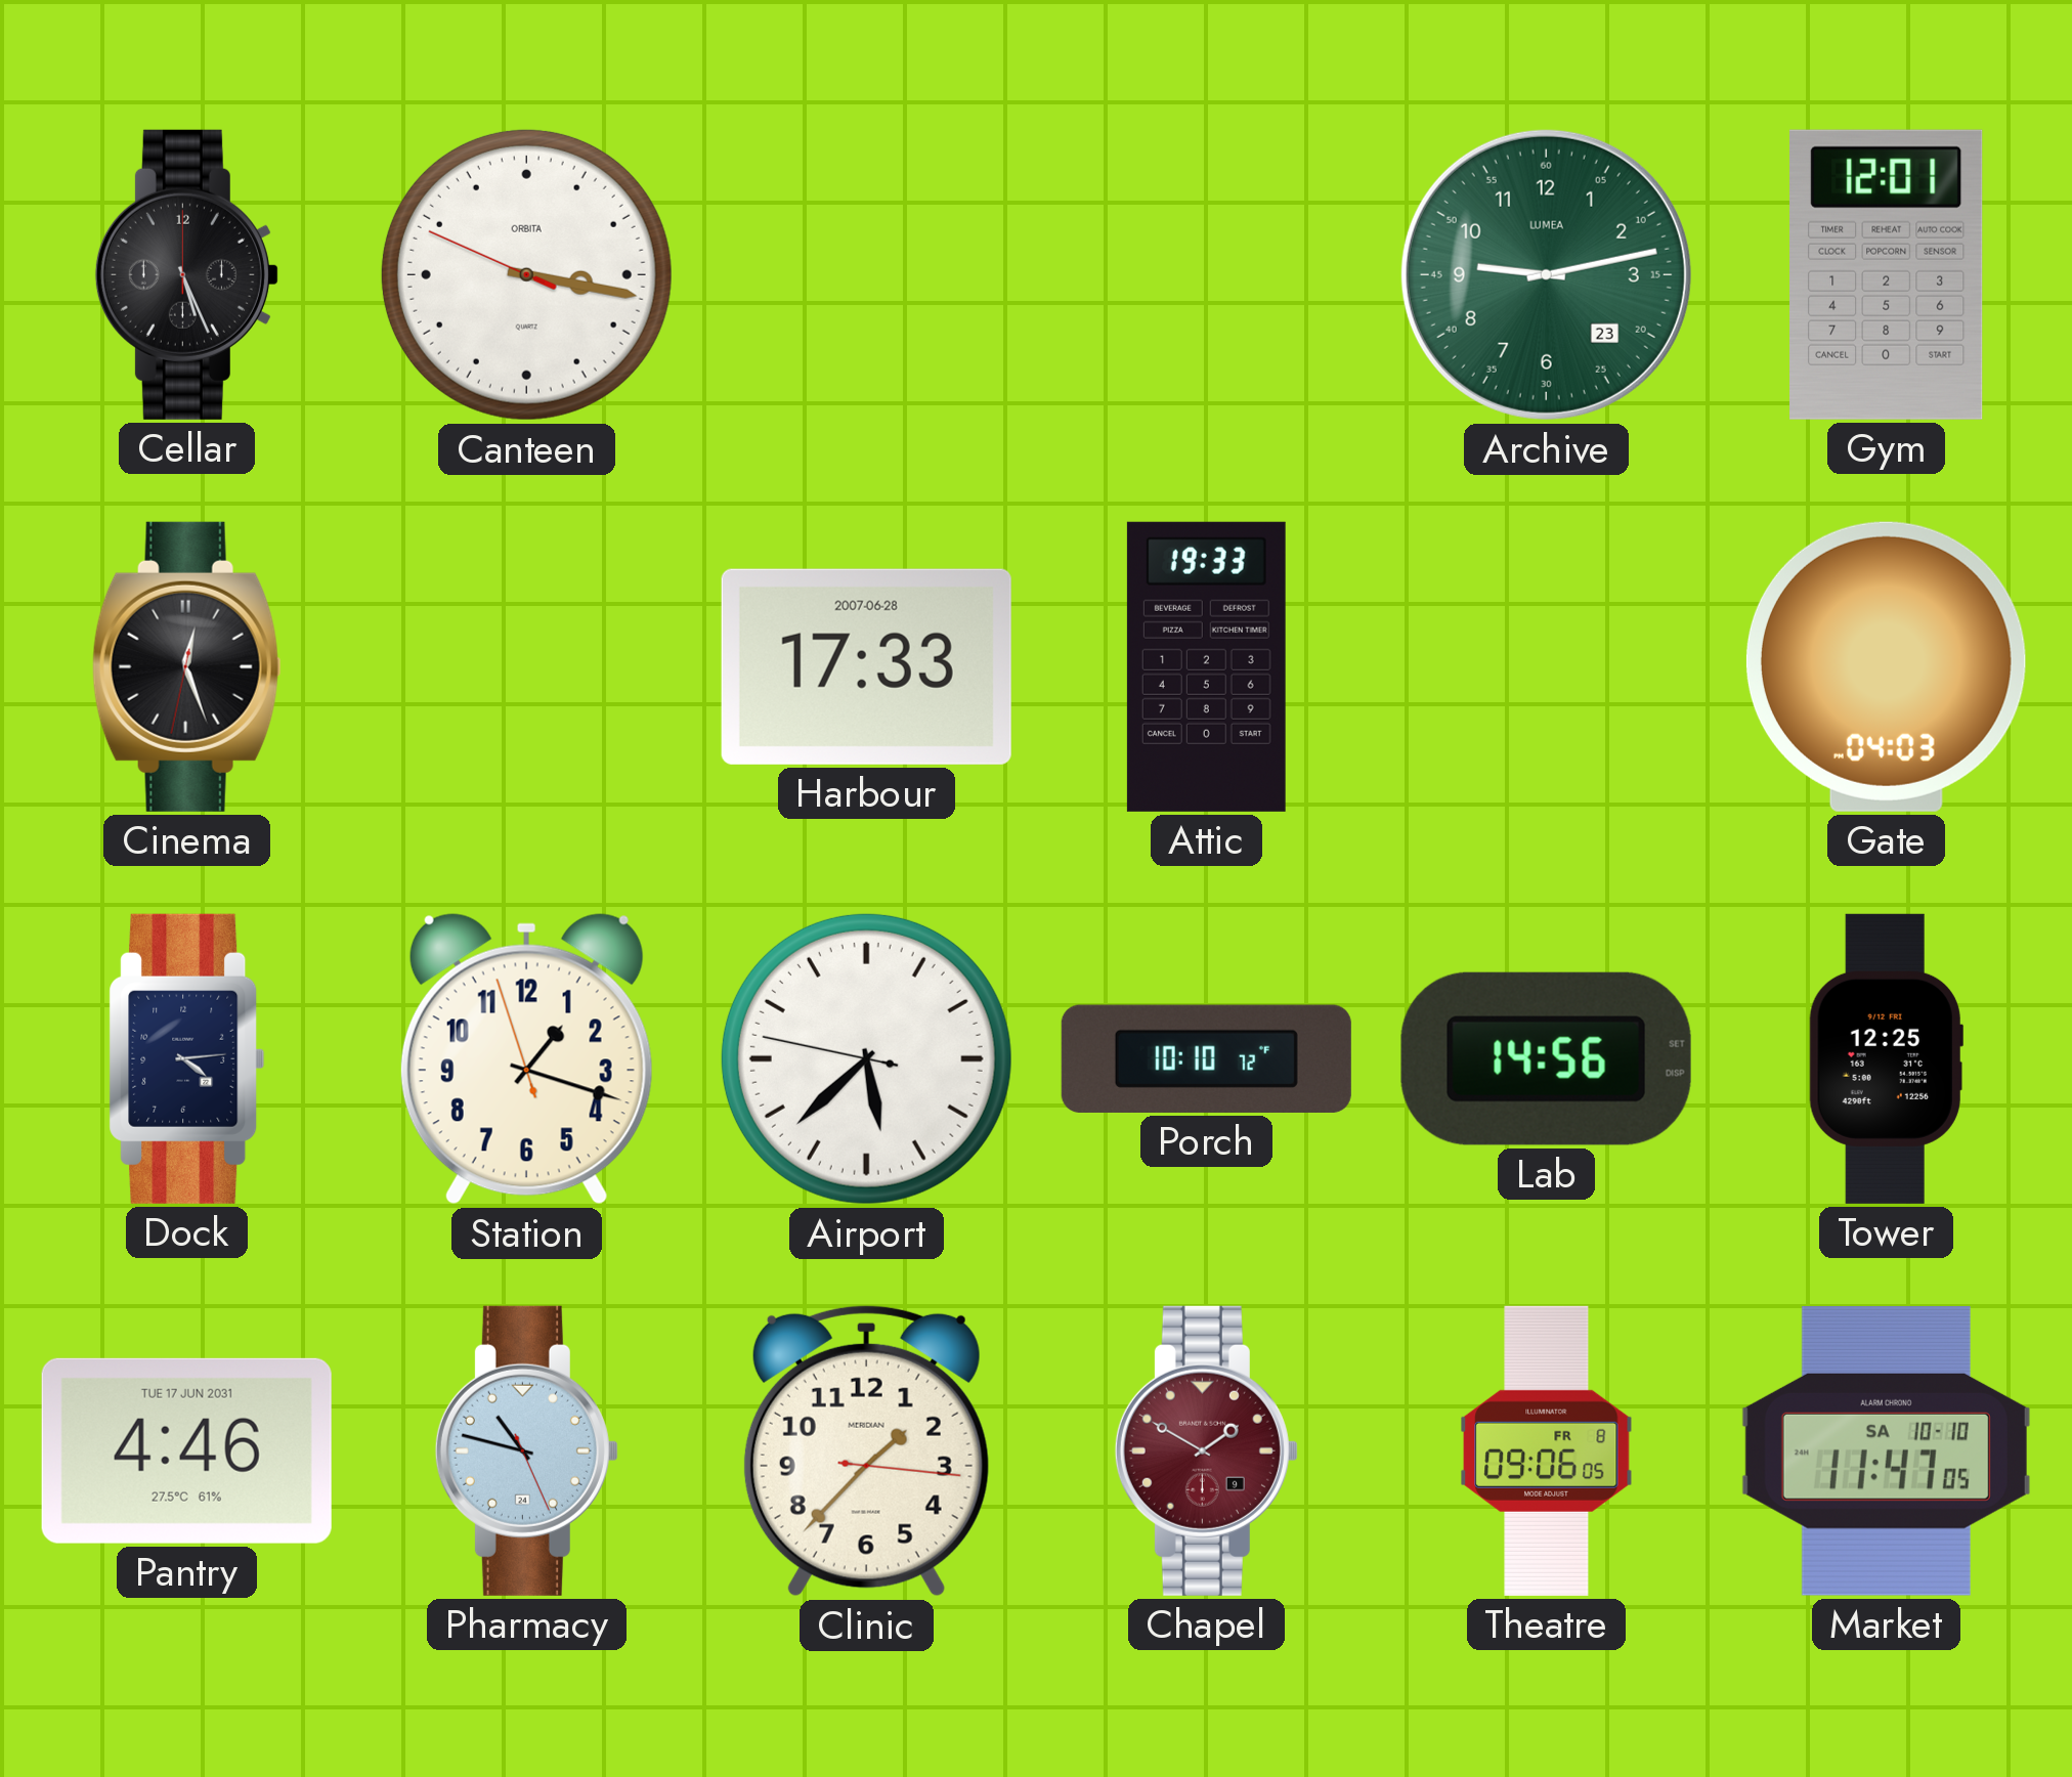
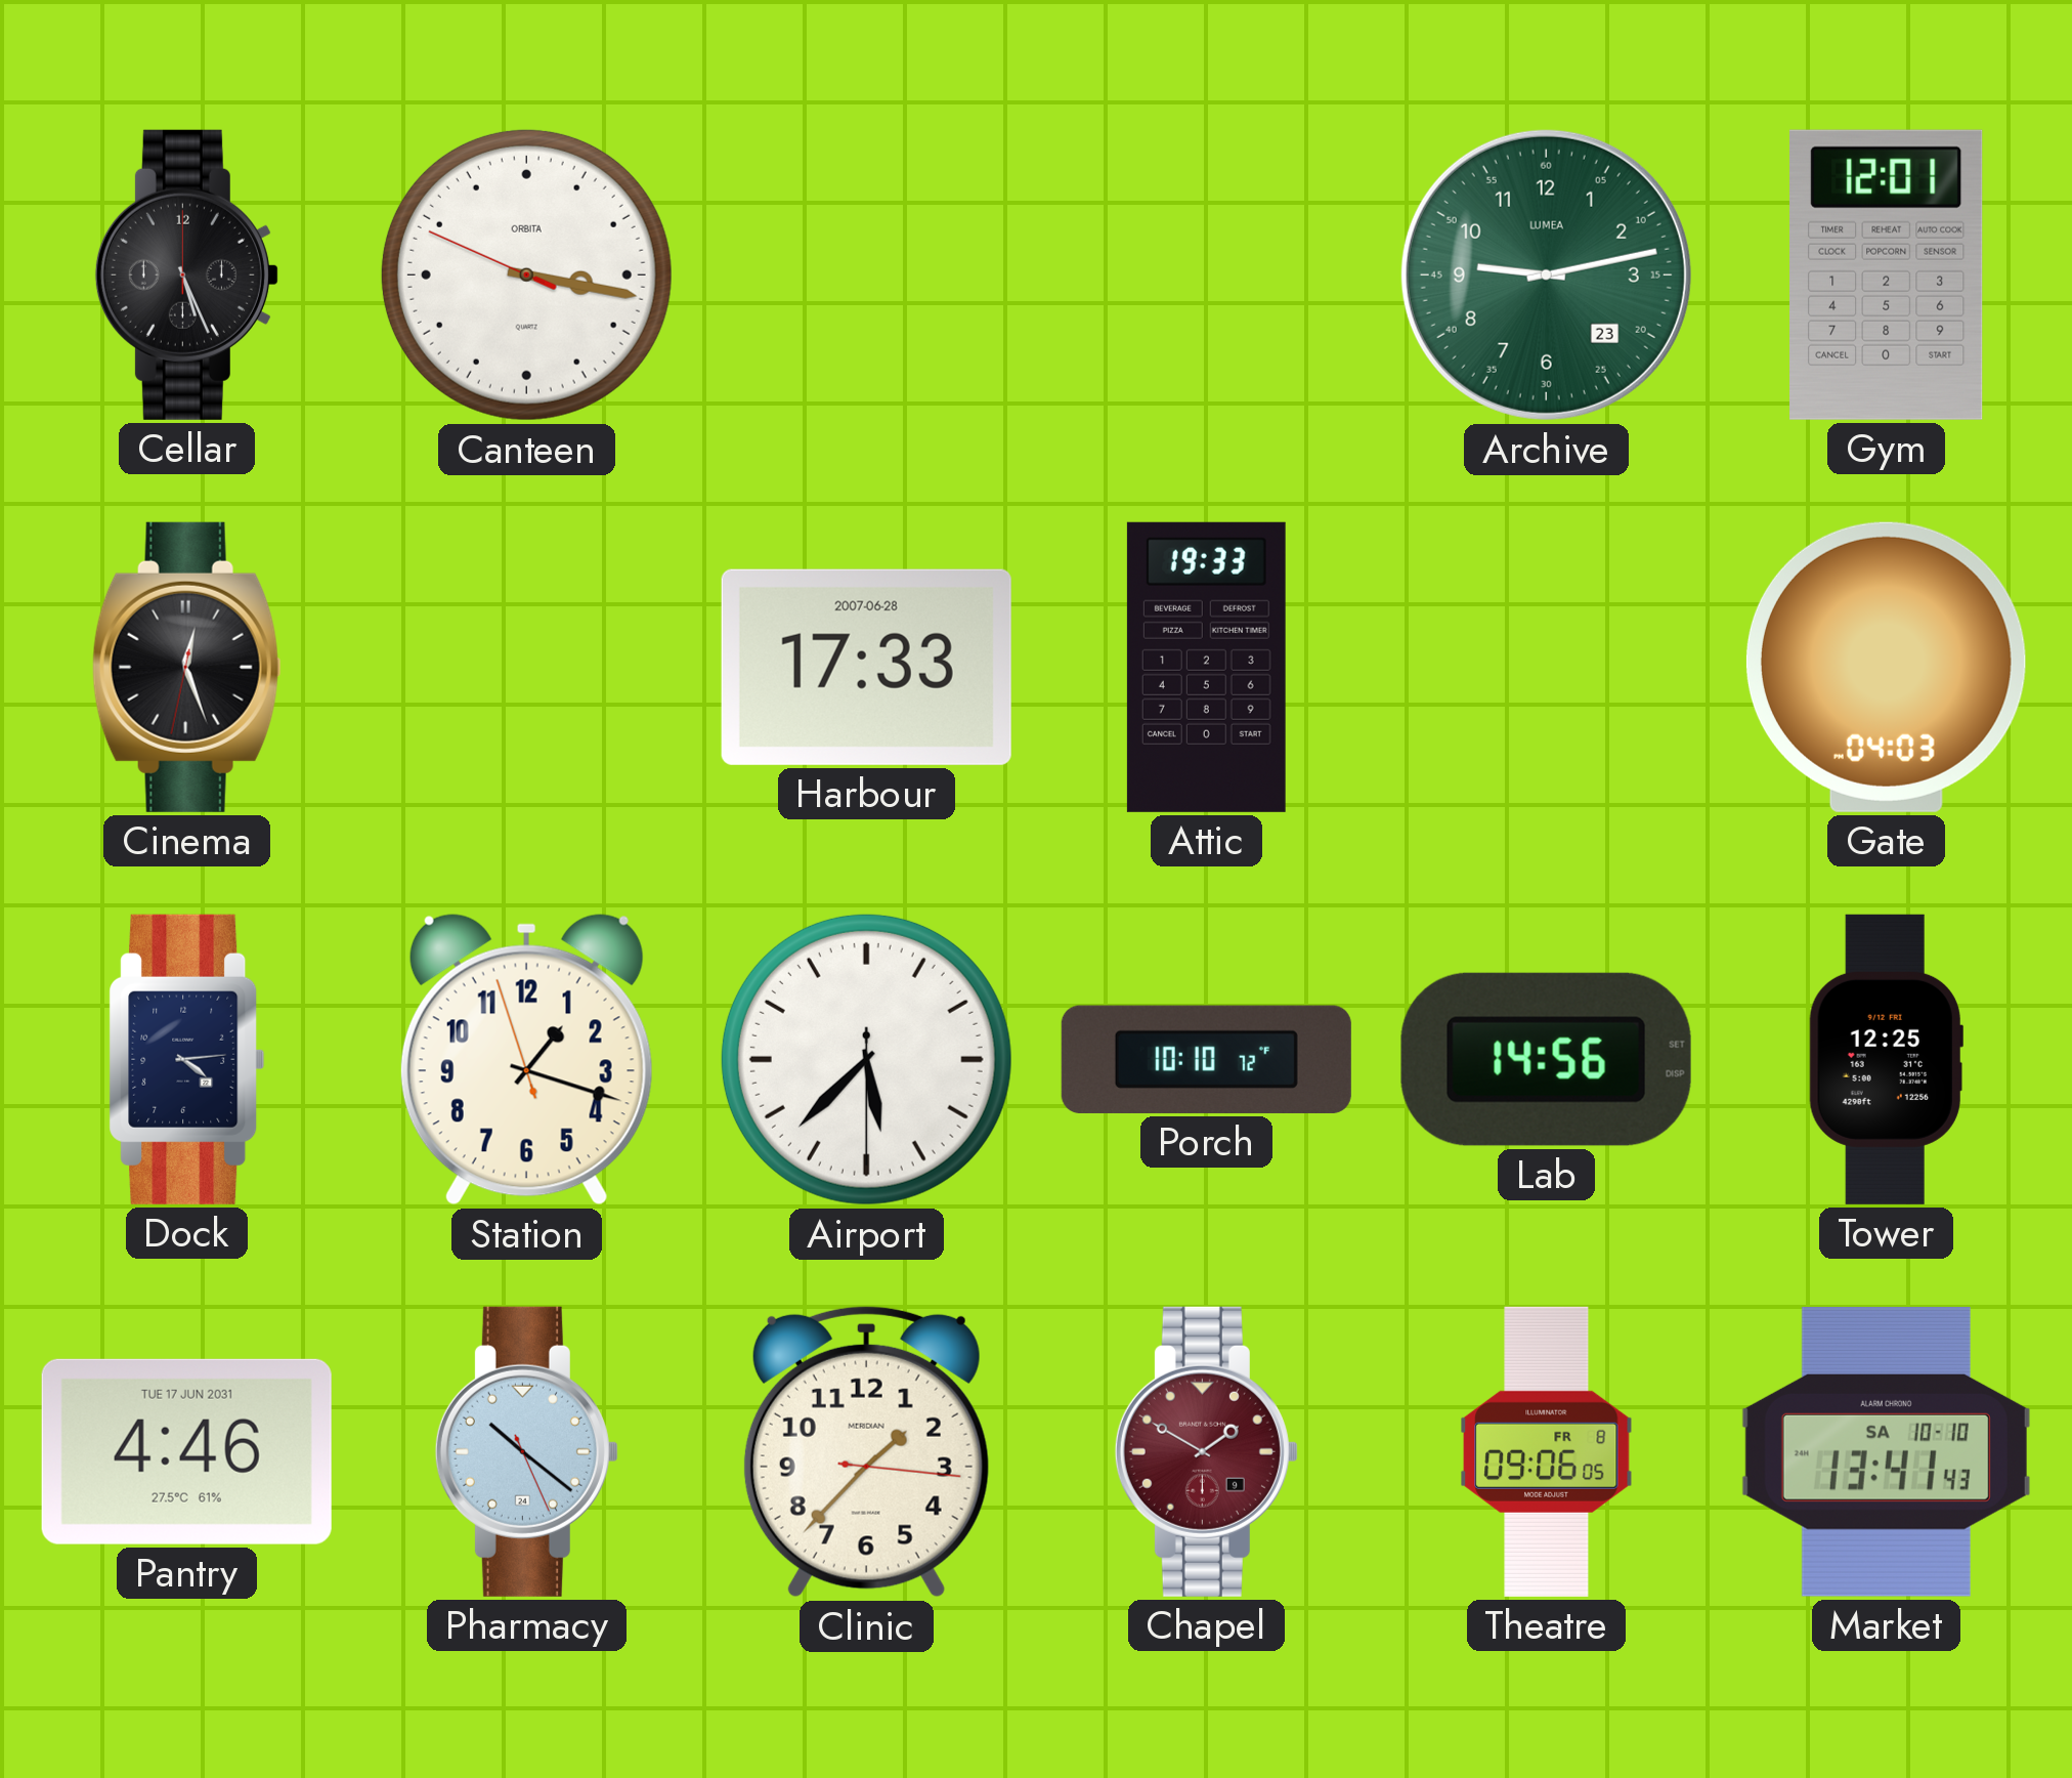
Airport: 5:37:47 -> 5:37:30 (866, 1059)
Pharmacy: 10:47 -> 10:21 (526, 1451)
Market: 11:47 -> 13:41 (1886, 1451)
